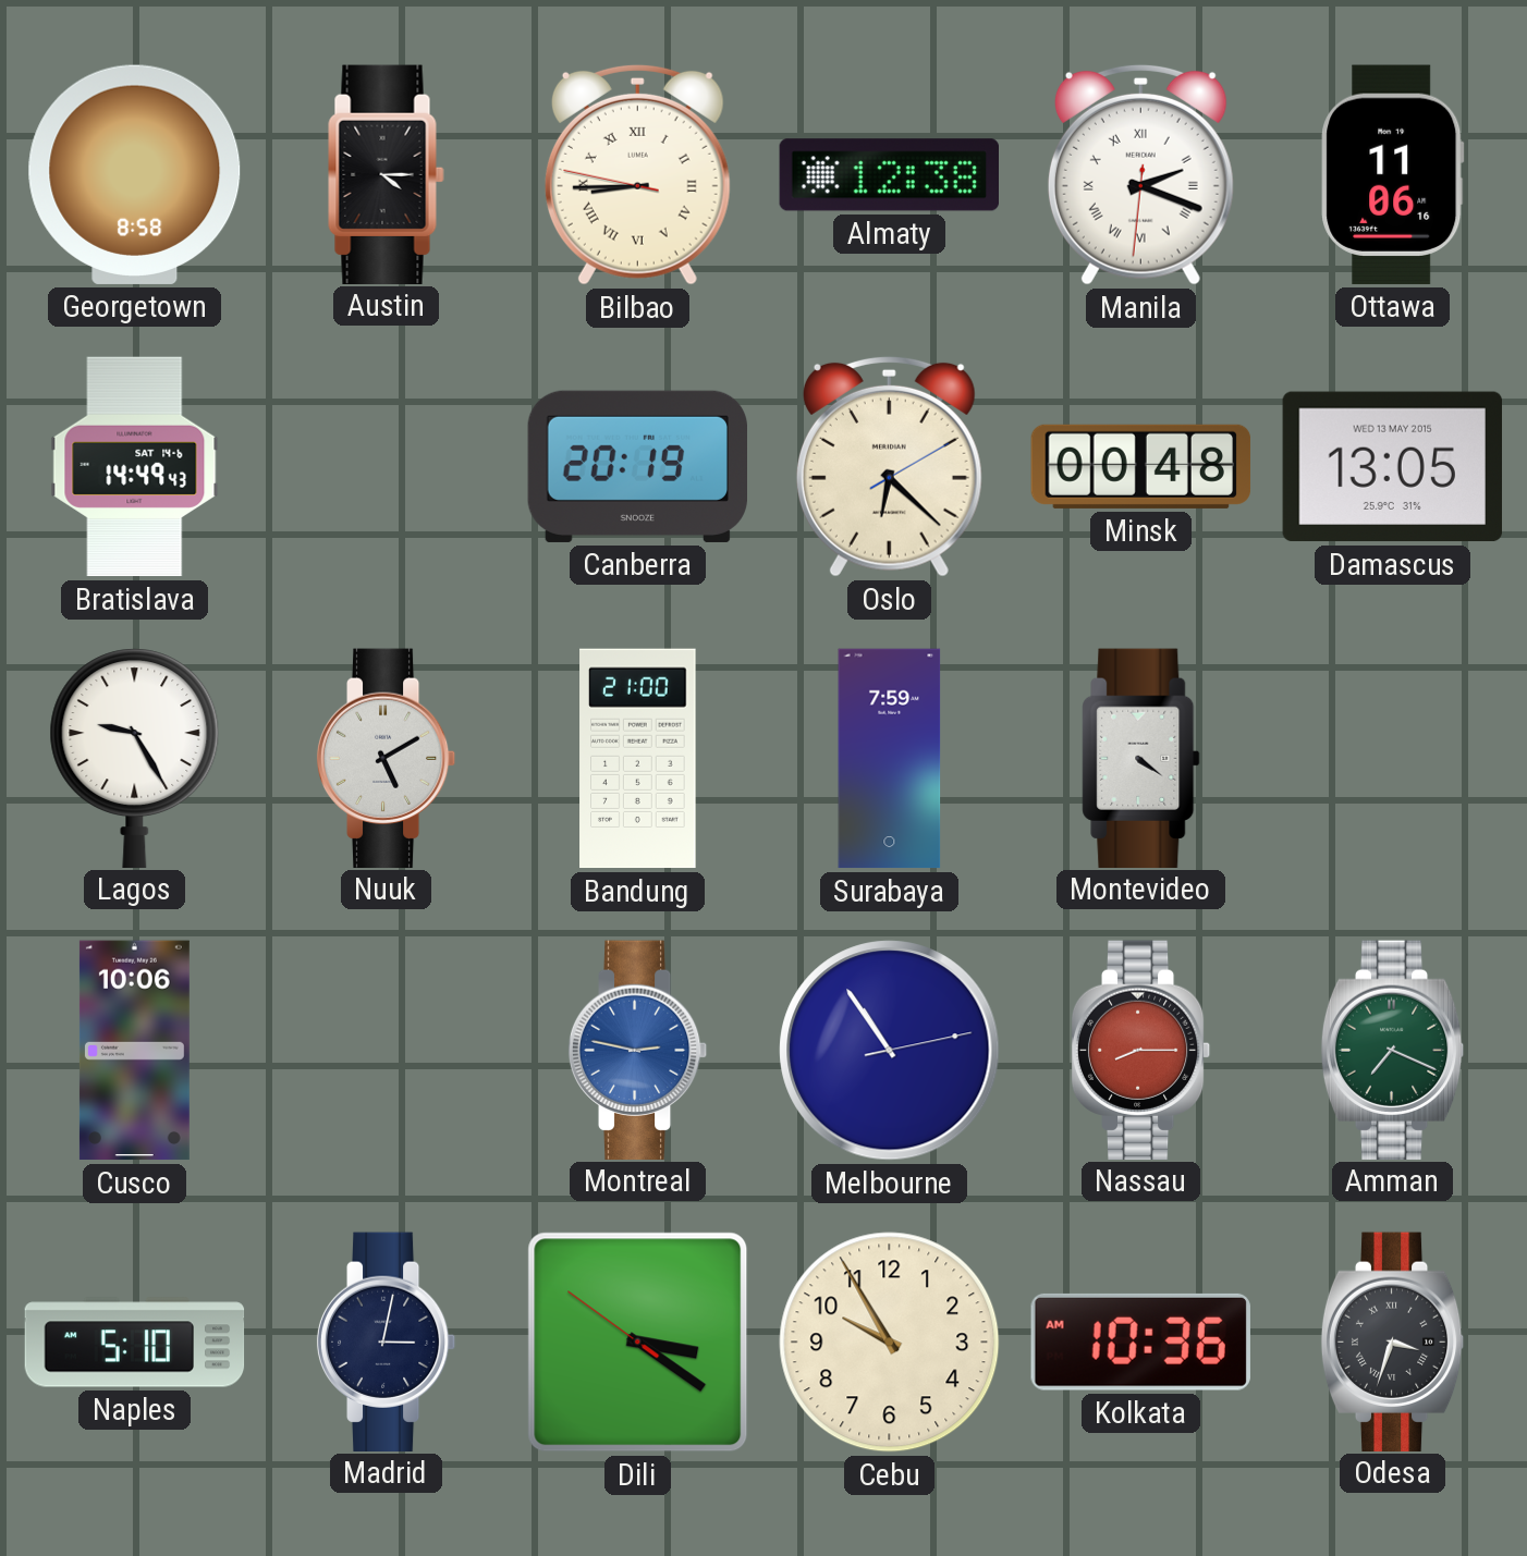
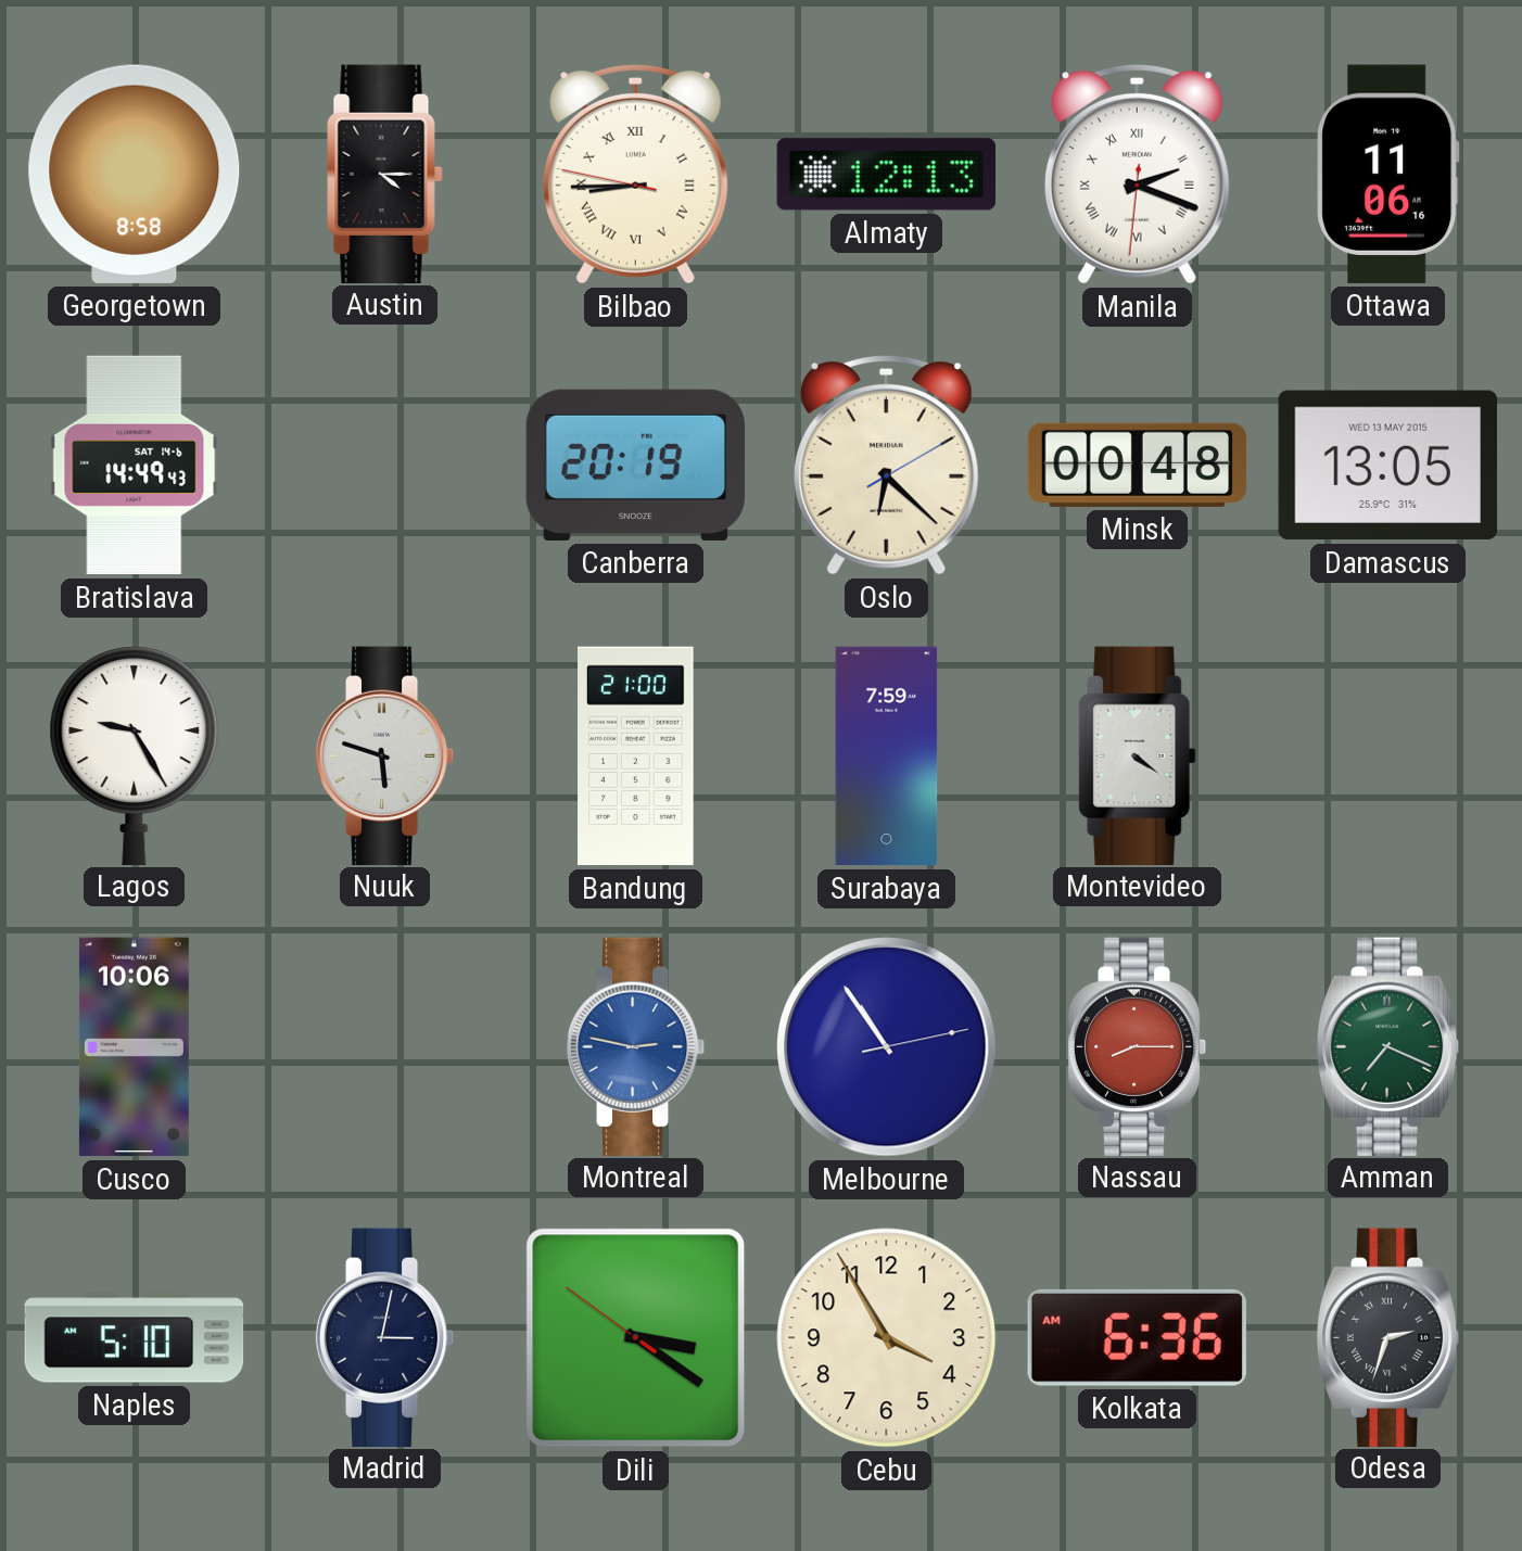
Almaty: 12:38 -> 12:13 (886, 175)
Nuuk: 5:10 -> 5:48 (385, 755)
Cebu: 9:55 -> 3:55 (887, 1338)
Kolkata: 10:36 -> 6:36 (1137, 1337)
Odesa: 3:33 -> 2:33 (1388, 1337)
